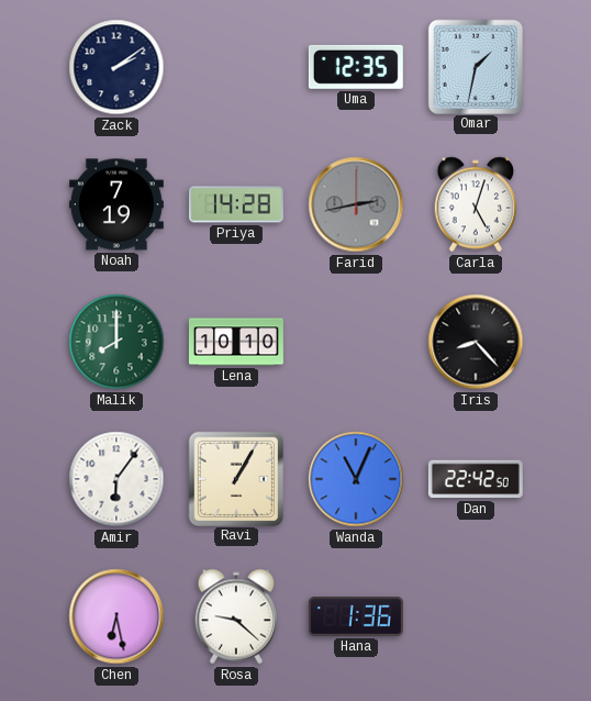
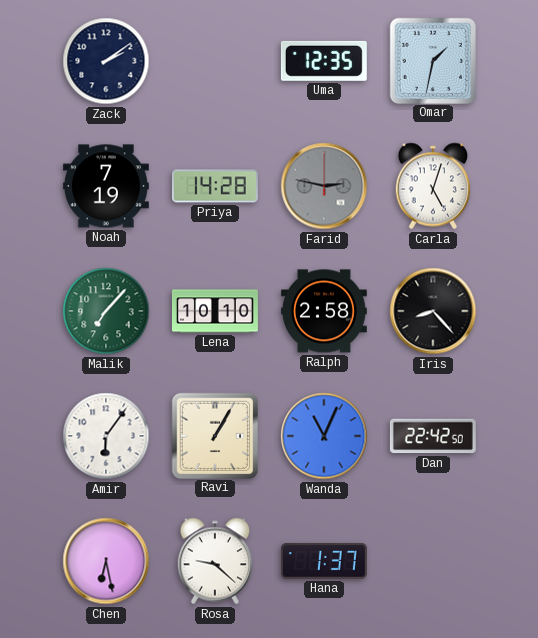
Farid: 2:43 -> 2:47 (324, 186)
Malik: 8:00 -> 7:07 (106, 311)
Ralph: none -> 2:58 (324, 311)
Hana: 1:36 -> 1:37 (324, 561)
